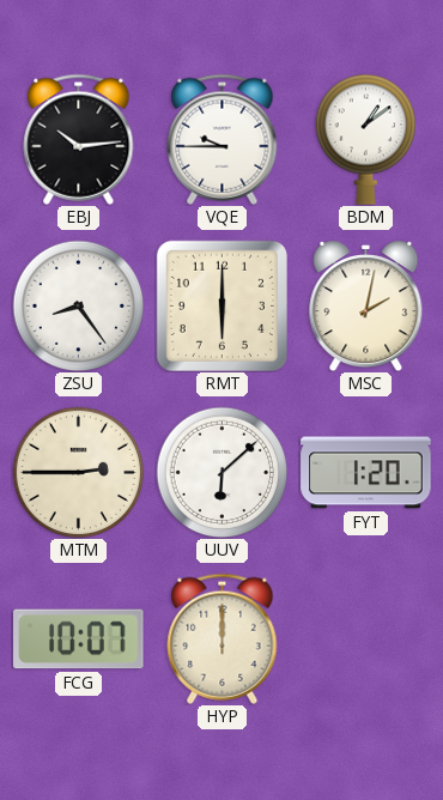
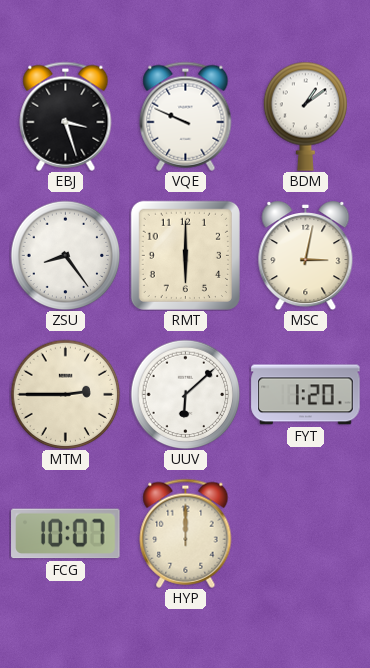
EBJ: 10:14 -> 3:27 (66, 116)
VQE: 9:45 -> 9:49 (186, 116)
MSC: 2:02 -> 3:02 (306, 256)
